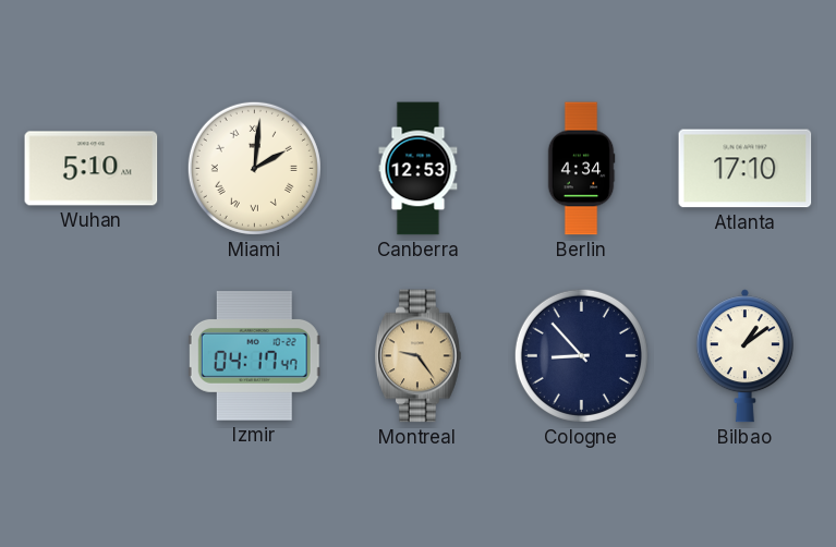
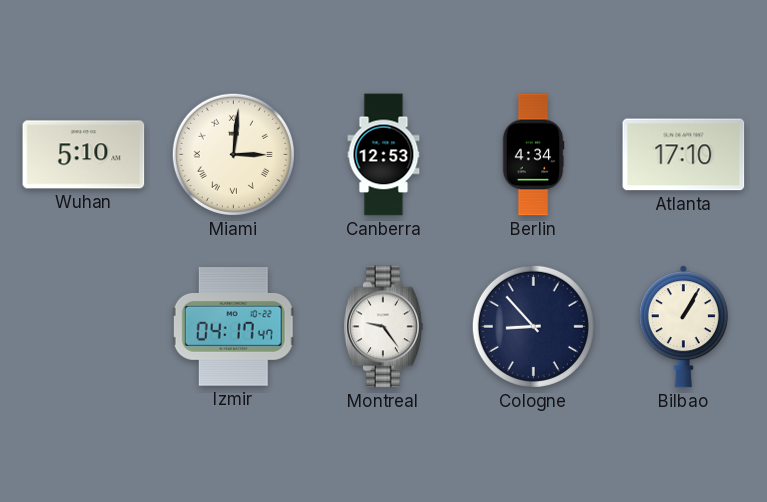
Miami: 2:01 -> 3:01 (233, 154)
Montreal dial: champagne -> white (384, 327)
Bilbao: 1:09 -> 1:05 (683, 327)
